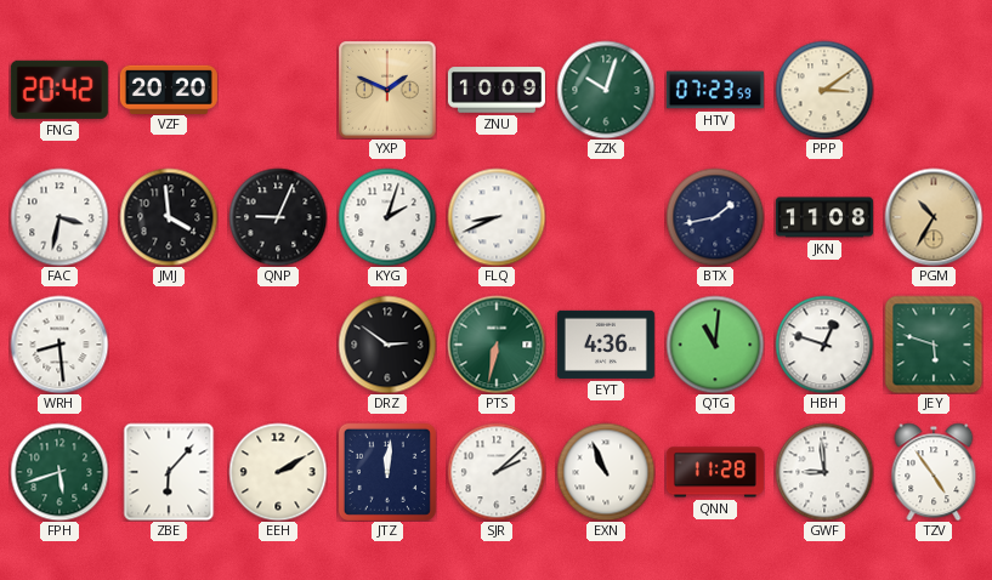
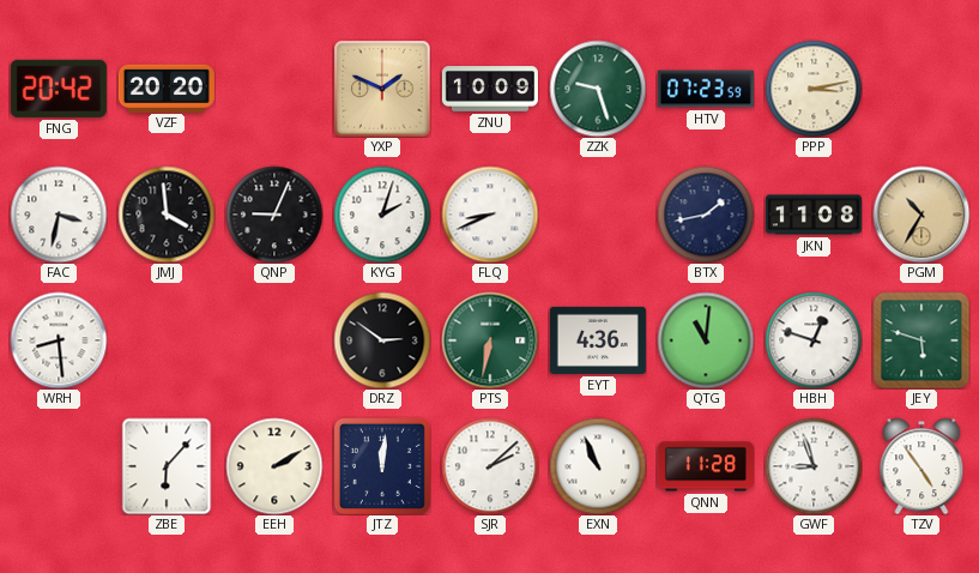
ZZK: 10:03 -> 9:27 (598, 89)
PPP: 3:09 -> 3:13 (814, 89)
FPH: 5:42 -> none (59, 472)
GWF: 8:59 -> 8:57 (814, 466)
